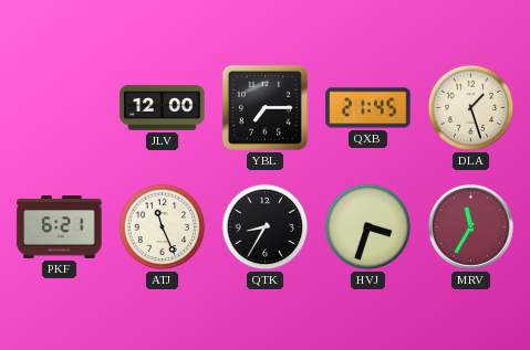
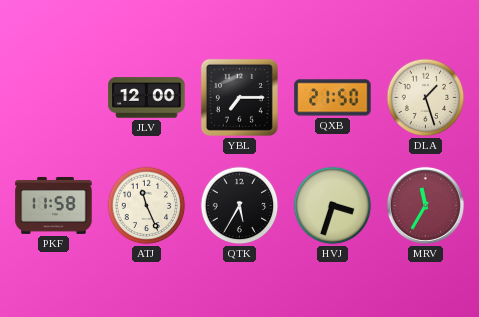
QXB: 21:45 -> 21:50 (333, 98)
PKF: 6:21 -> 11:58 (54, 205)
QTK: 8:35 -> 5:35 (240, 206)
